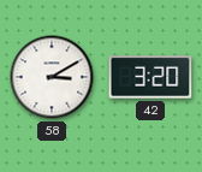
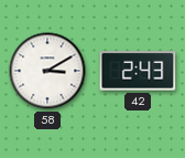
42: 3:20 -> 2:43 (138, 71)
